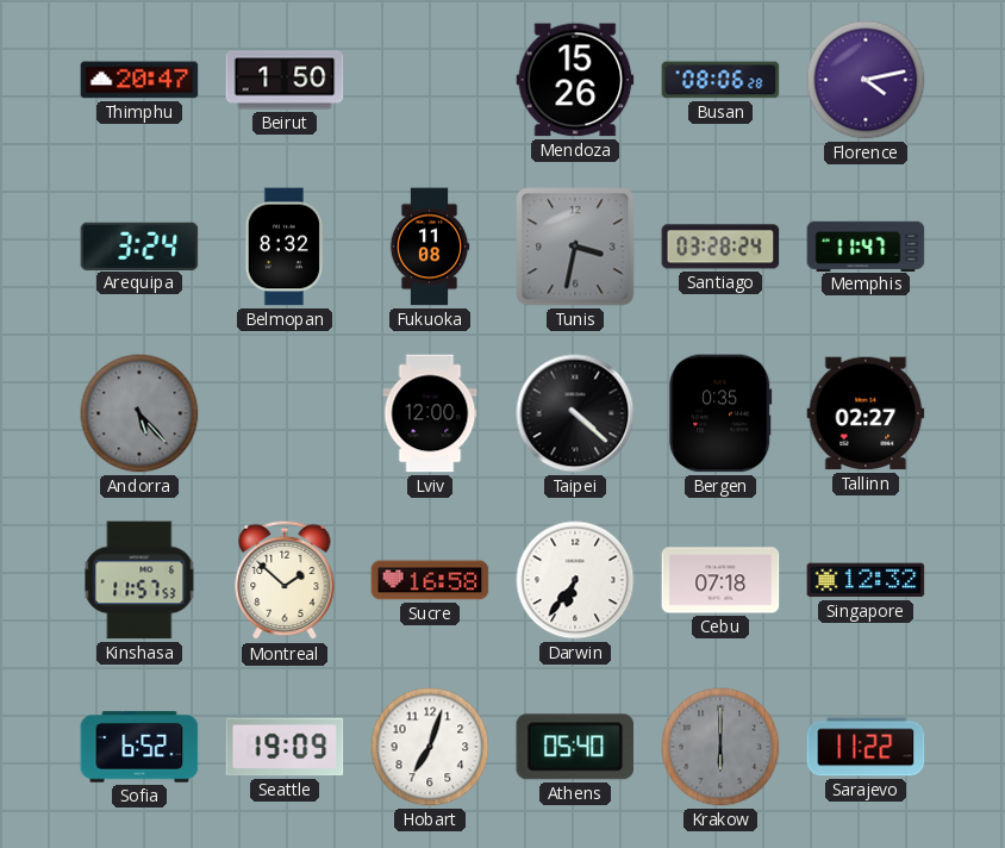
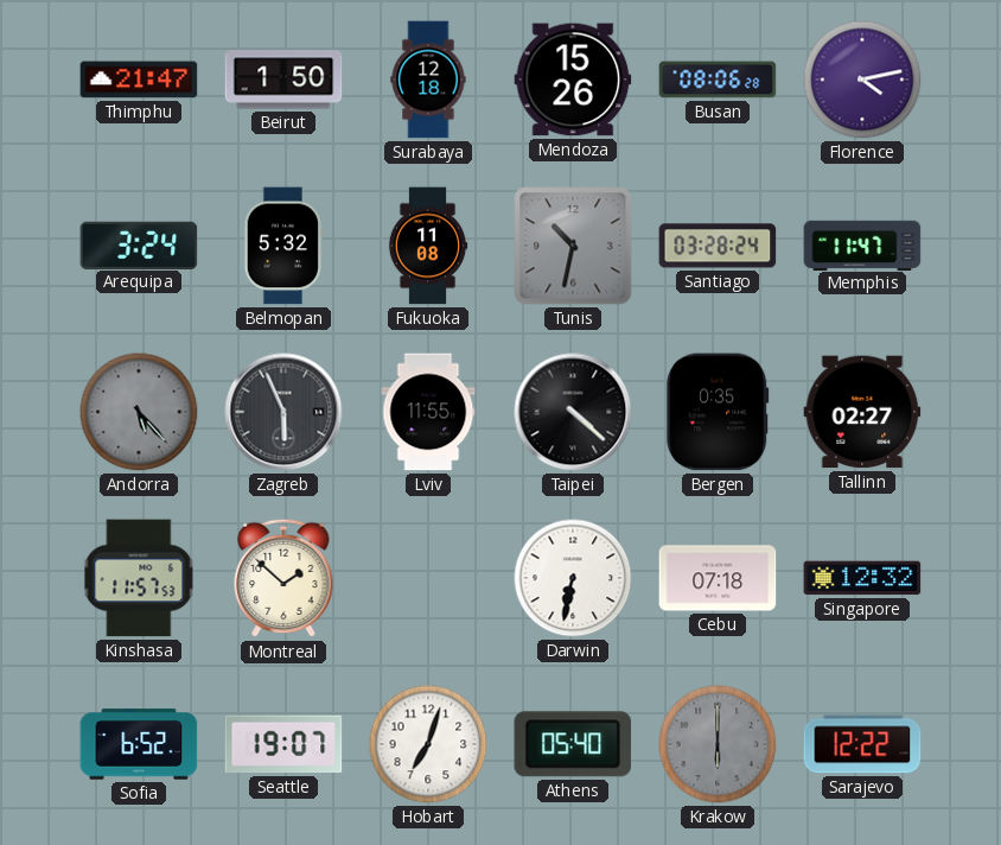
Thimphu: 20:47 -> 21:47 (139, 80)
Surabaya: none -> 12:18 (428, 80)
Belmopan: 8:32 -> 5:32 (283, 246)
Tunis: 3:32 -> 10:32 (573, 246)
Zagreb: none -> 5:56 (283, 412)
Lviv: 12:00 -> 11:55 (428, 412)
Sucre: 16:58 -> none (430, 580)
Darwin: 6:36 -> 6:32 (573, 578)
Seattle: 19:09 -> 19:07 (283, 744)
Sarajevo: 11:22 -> 12:22 (862, 744)
